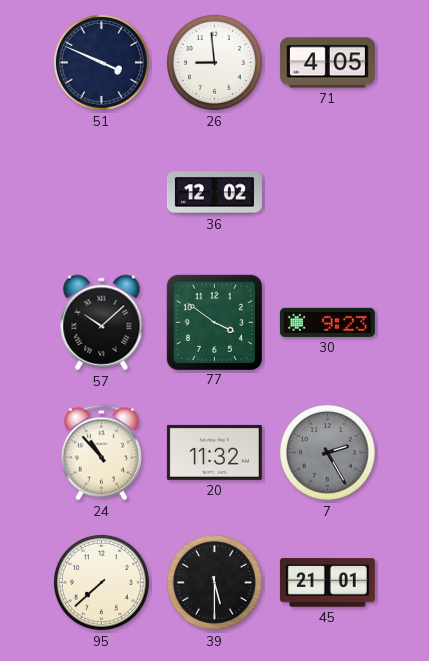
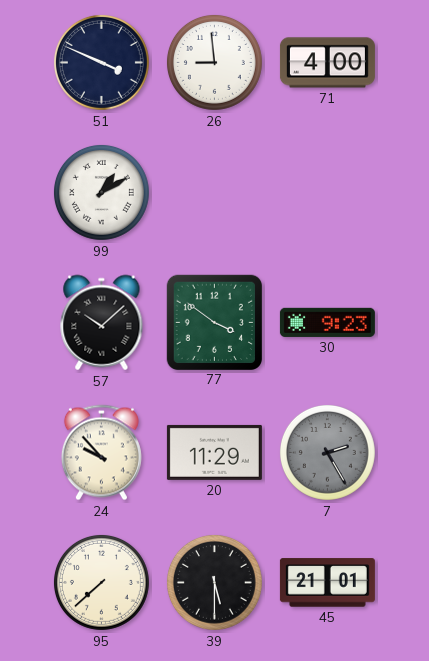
71: 4:05 -> 4:00 (327, 63)
99: none -> 1:10 (101, 192)
36: 12:02 -> none (214, 193)
24: 10:53 -> 9:53 (101, 453)
20: 11:32 -> 11:29 (214, 452)
